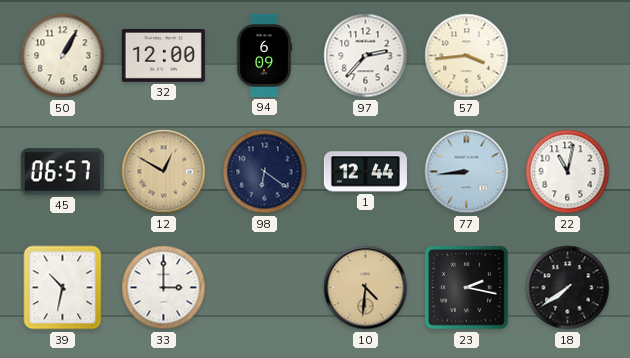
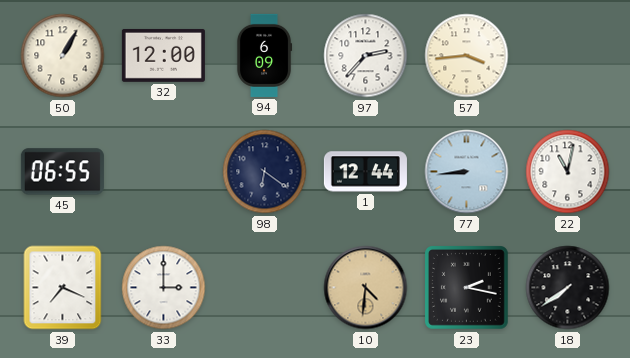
45: 06:57 -> 06:55 (62, 172)
12: 12:50 -> none (164, 172)
39: 10:32 -> 7:19 (63, 288)
